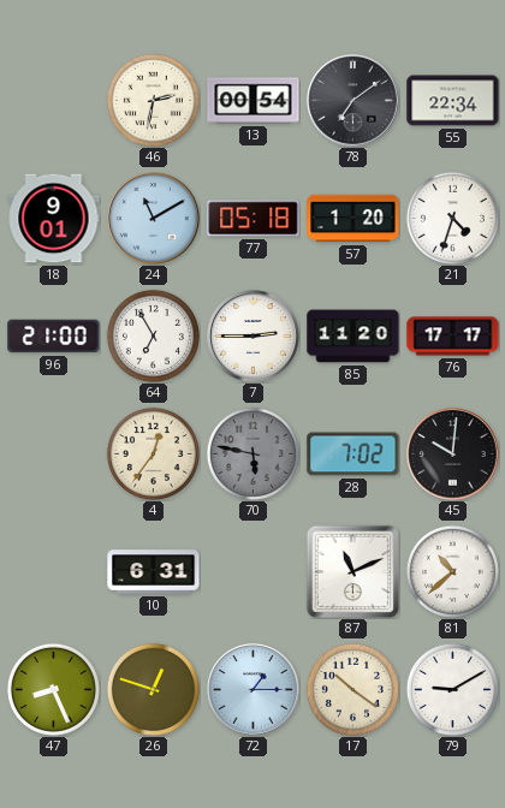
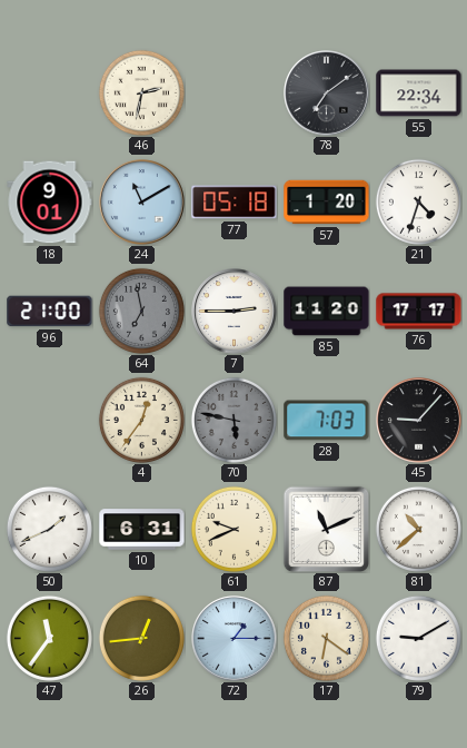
13: 00:54 -> none (254, 101)
64: 6:55 -> 6:58 (141, 311)
64 dial: white -> grey (141, 311)
28: 7:02 -> 7:03 (327, 421)
45: 10:01 -> 9:07 (419, 421)
50: none -> 1:41 (49, 529)
61: none -> 9:41 (233, 529)
47: 8:26 -> 11:36 (49, 638)
26: 12:48 -> 12:44 (141, 638)
17: 10:21 -> 6:21 (326, 638)
